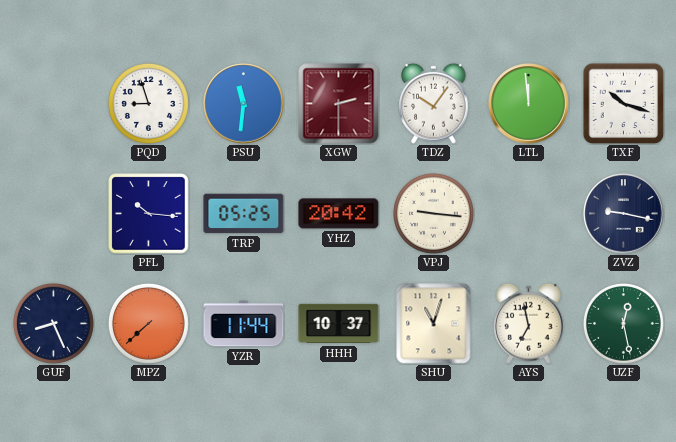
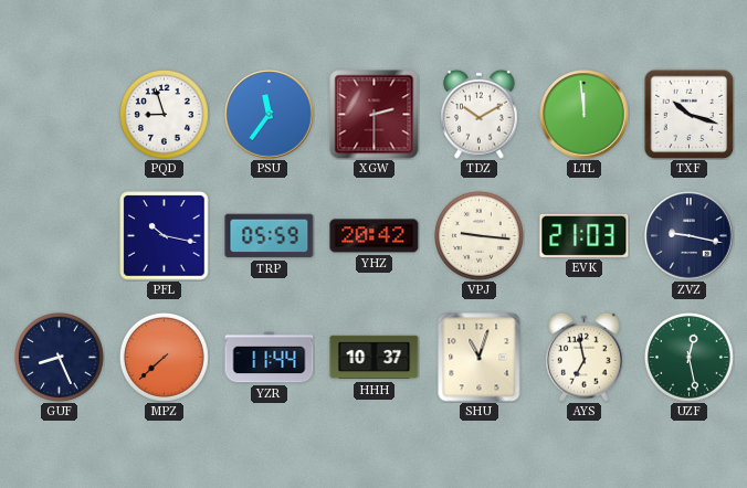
PSU: 11:31 -> 11:36 (270, 115)
TDZ: 10:06 -> 10:10 (480, 114)
PFL: 10:16 -> 10:17 (165, 236)
TRP: 05:25 -> 05:59 (270, 236)
EVK: none -> 21:03 (585, 235)
